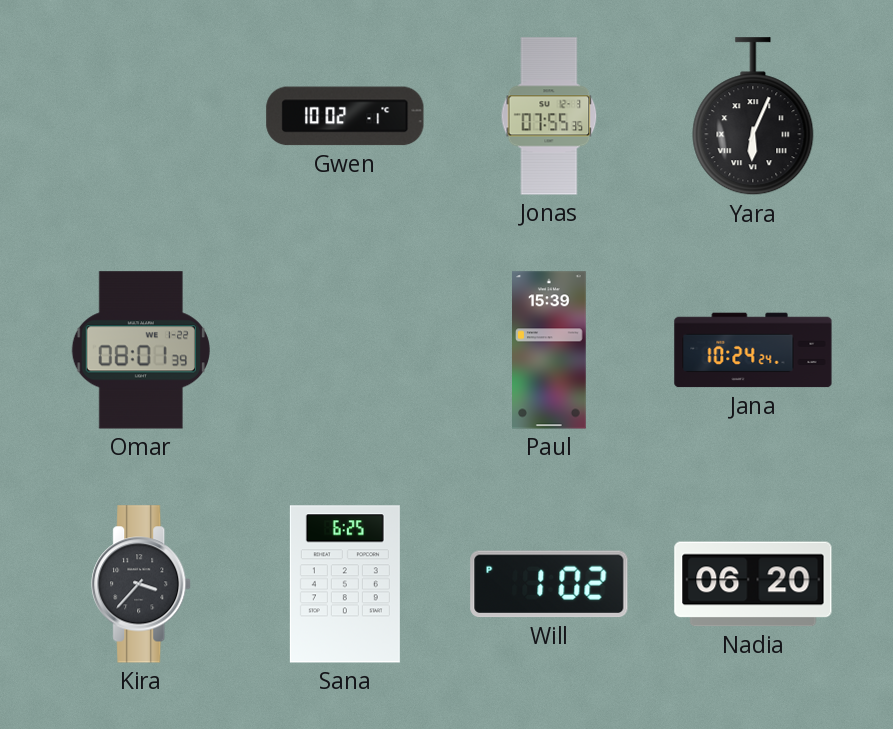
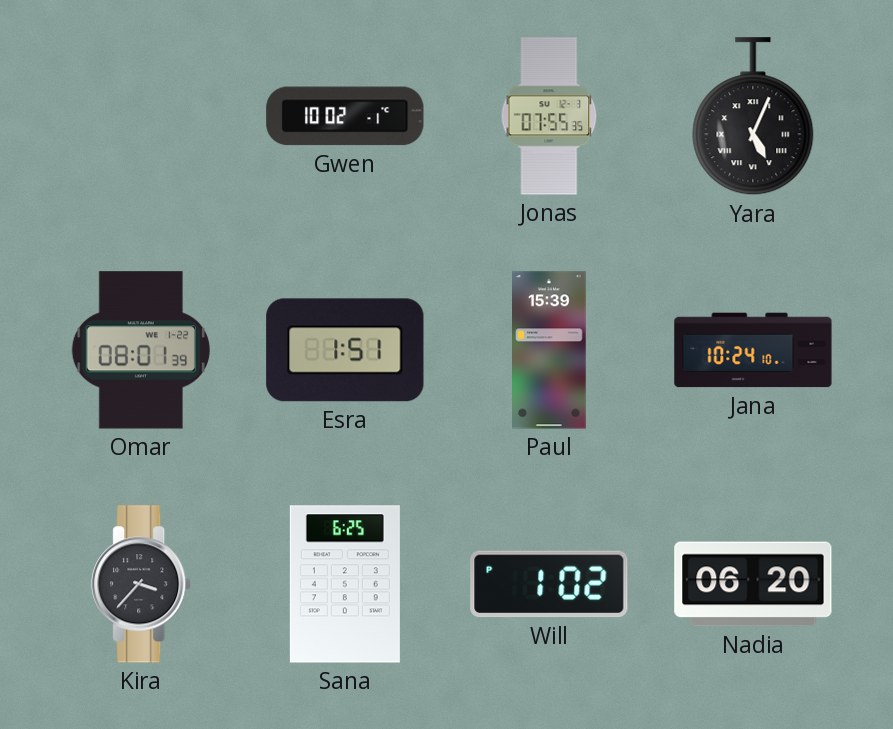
Yara: 6:04 -> 5:04 (753, 117)
Esra: none -> 1:51 (345, 350)
Jana: 10:24:24 -> 10:24:10 (753, 350)
